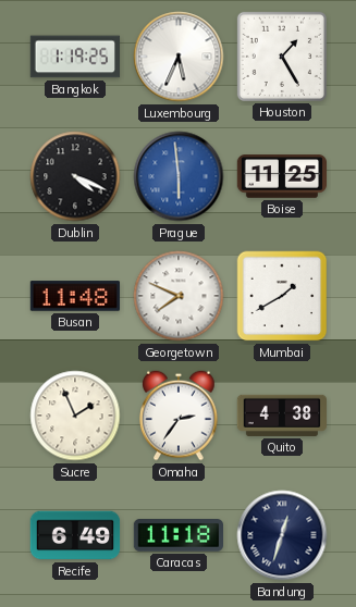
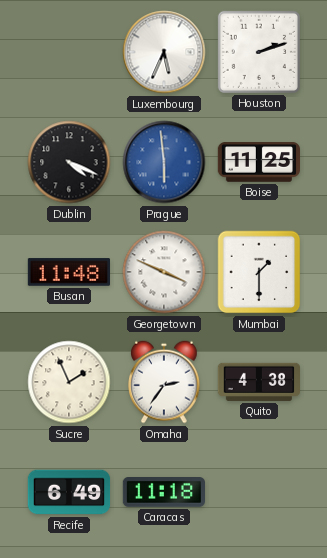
Bangkok: 1:19 -> none (74, 57)
Houston: 1:25 -> 2:12 (259, 52)
Georgetown: 7:49 -> 3:49 (164, 272)
Mumbai: 1:40 -> 1:30 (259, 272)
Bandung: 12:33 -> none (282, 535)
